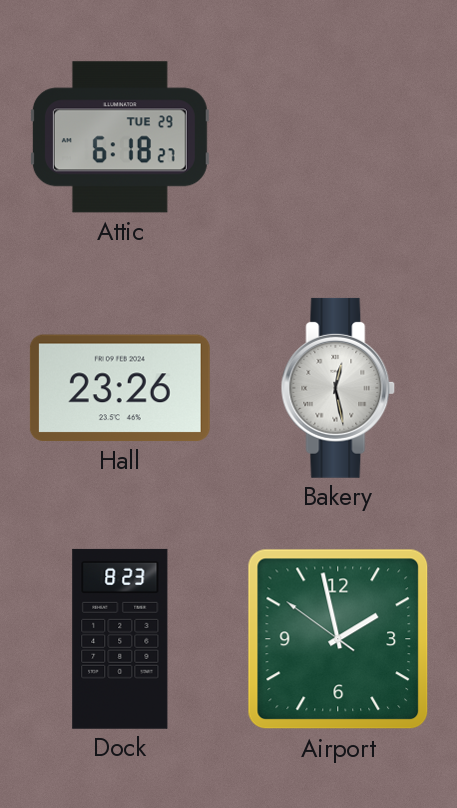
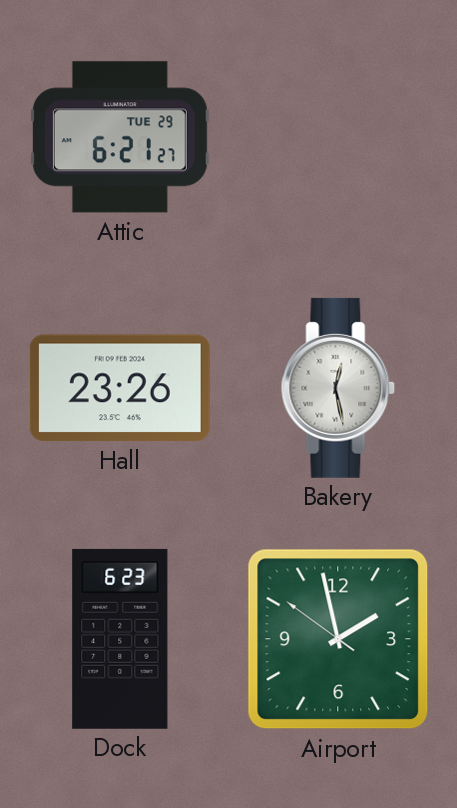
Attic: 6:18 -> 6:21 (120, 137)
Dock: 8:23 -> 6:23 (120, 639)
